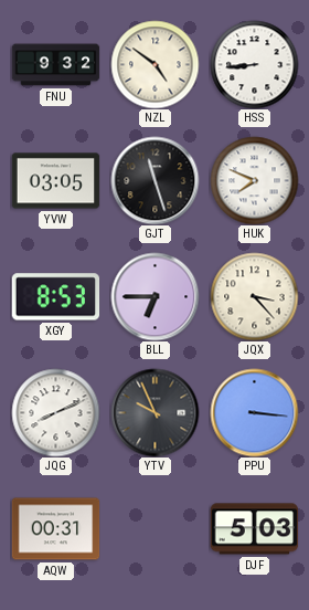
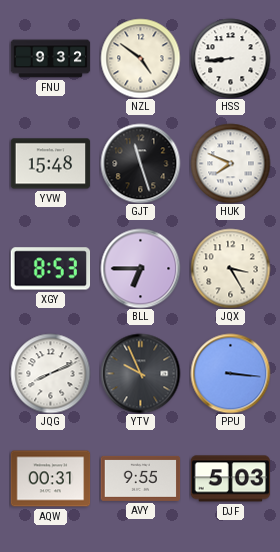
YVW: 03:05 -> 15:48 (50, 164)
JQX: 3:23 -> 3:25 (230, 268)
AVY: none -> 9:55 (140, 478)
